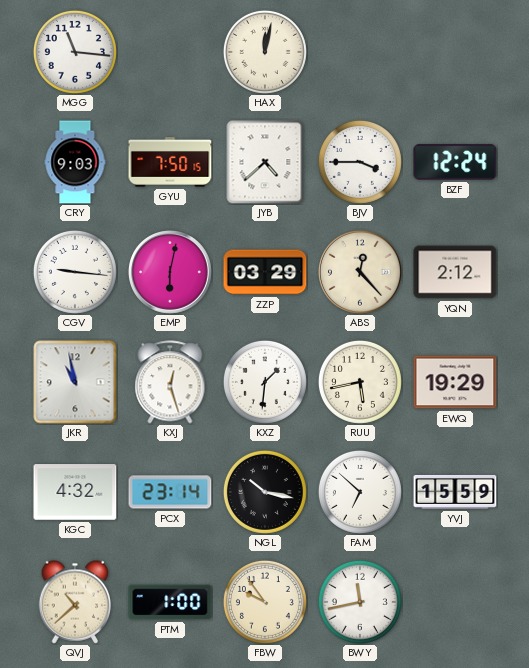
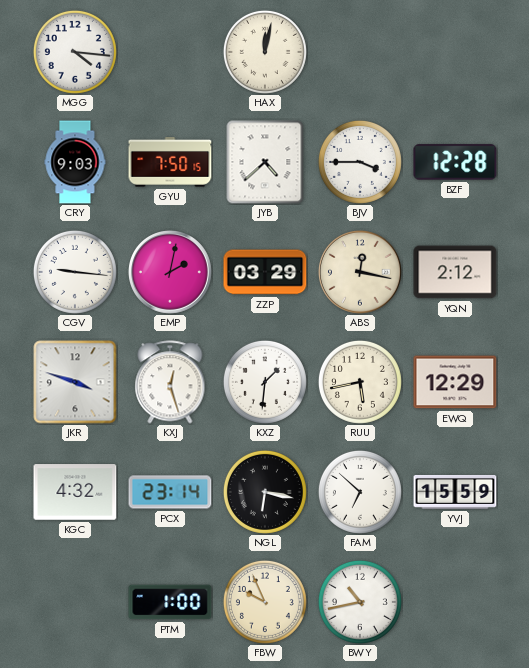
MGG: 11:16 -> 4:16 (75, 52)
BZF: 12:24 -> 12:28 (455, 162)
EMP: 6:02 -> 2:02 (171, 273)
ABS: 12:23 -> 12:17 (361, 273)
JKR: 10:58 -> 3:48 (75, 382)
EWQ: 19:29 -> 12:29 (455, 382)
NGL: 10:17 -> 6:17 (265, 492)
QVJ: 10:38 -> none (75, 602)
FBW: 9:54 -> 9:56 (265, 602)
BWY: 11:43 -> 10:43 (360, 602)
